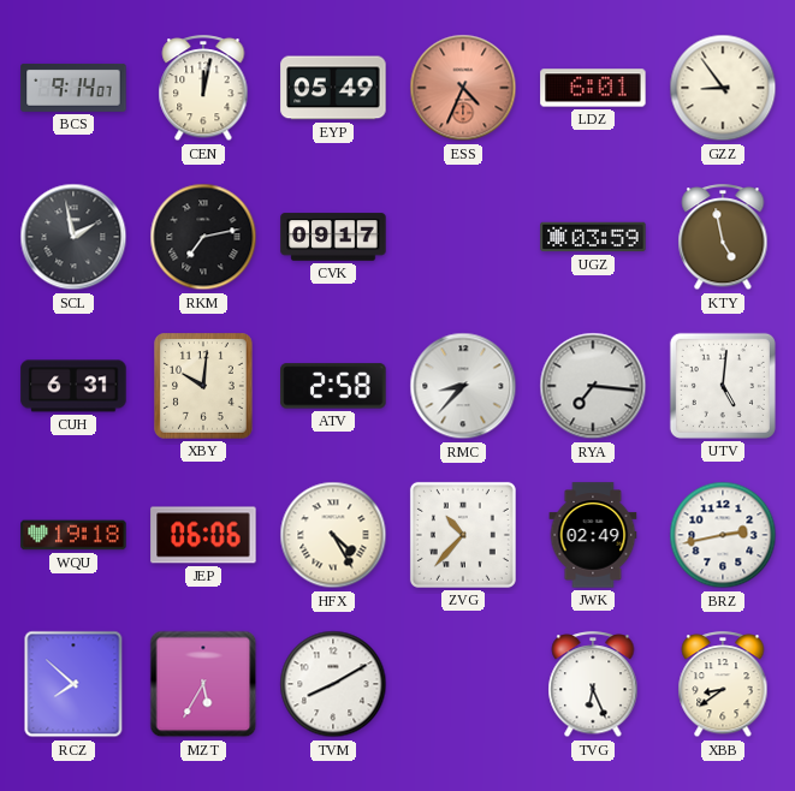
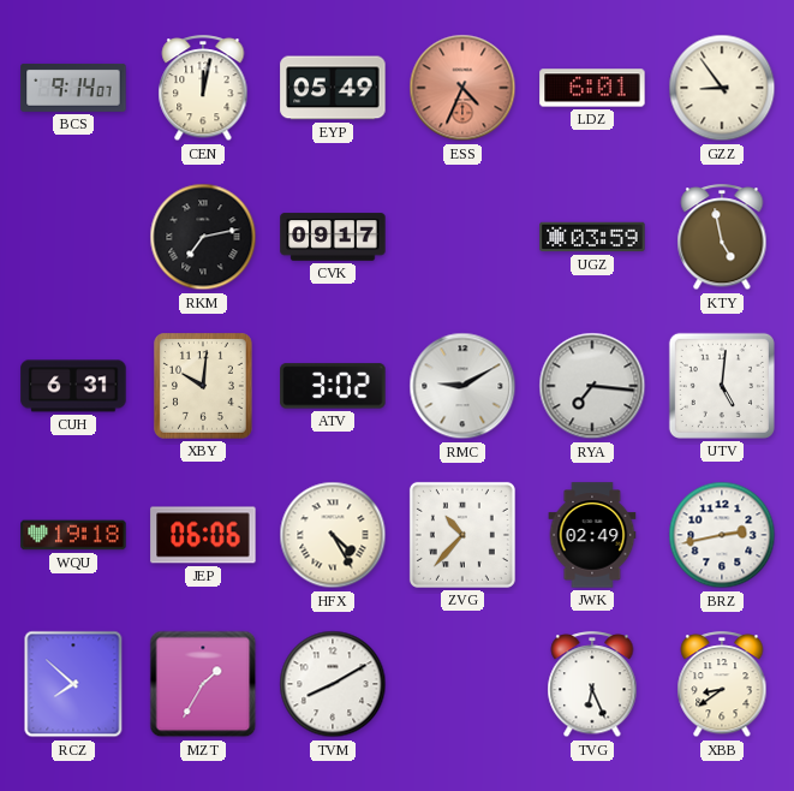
SCL: 1:58 -> none (73, 237)
ATV: 2:58 -> 3:02 (333, 386)
RMC: 8:37 -> 9:10 (462, 386)
MZT: 5:35 -> 1:35 (203, 684)
